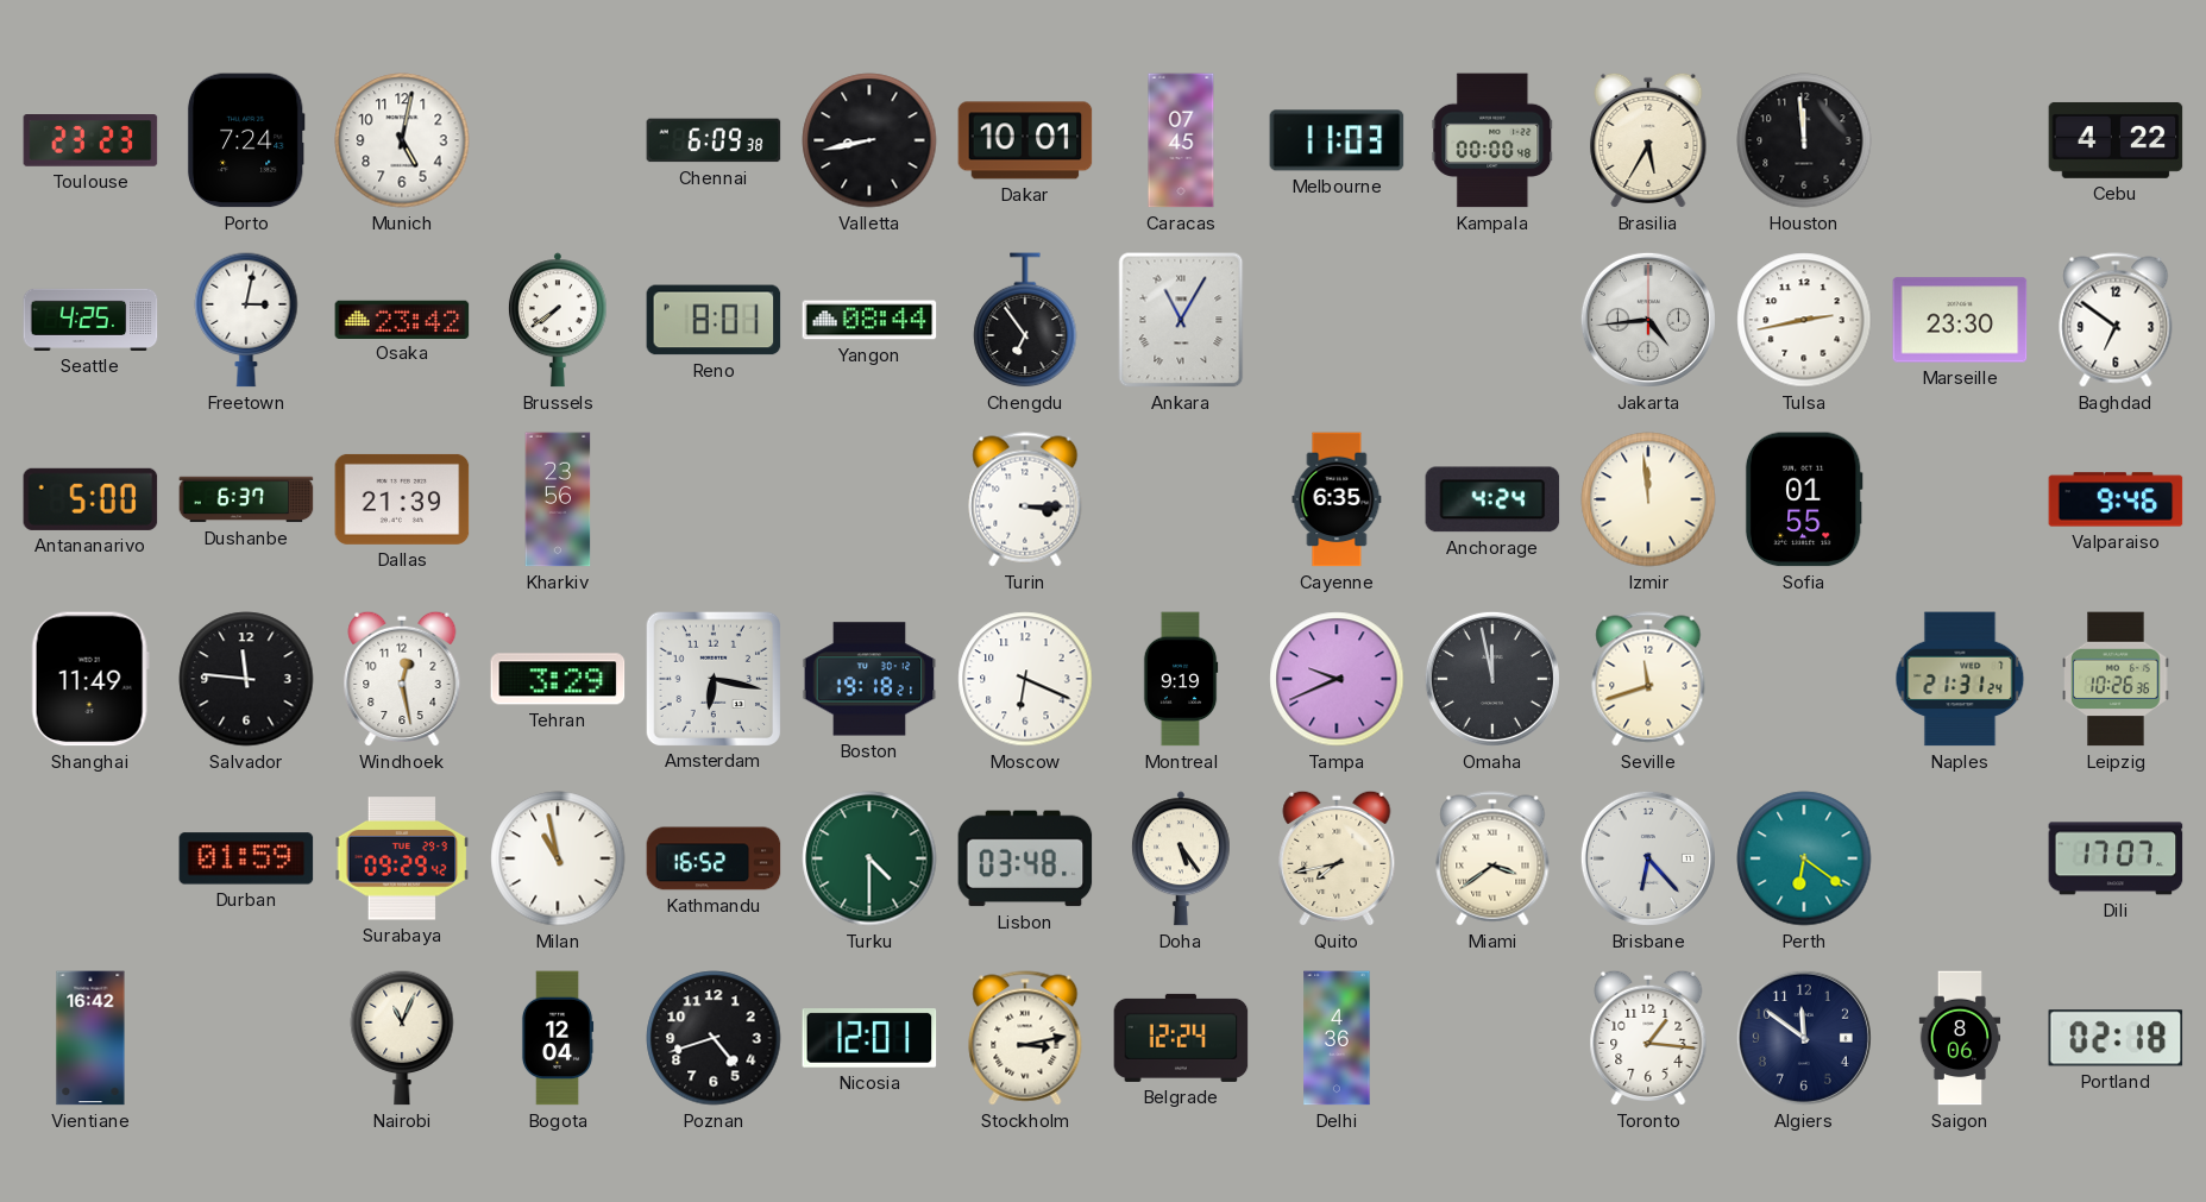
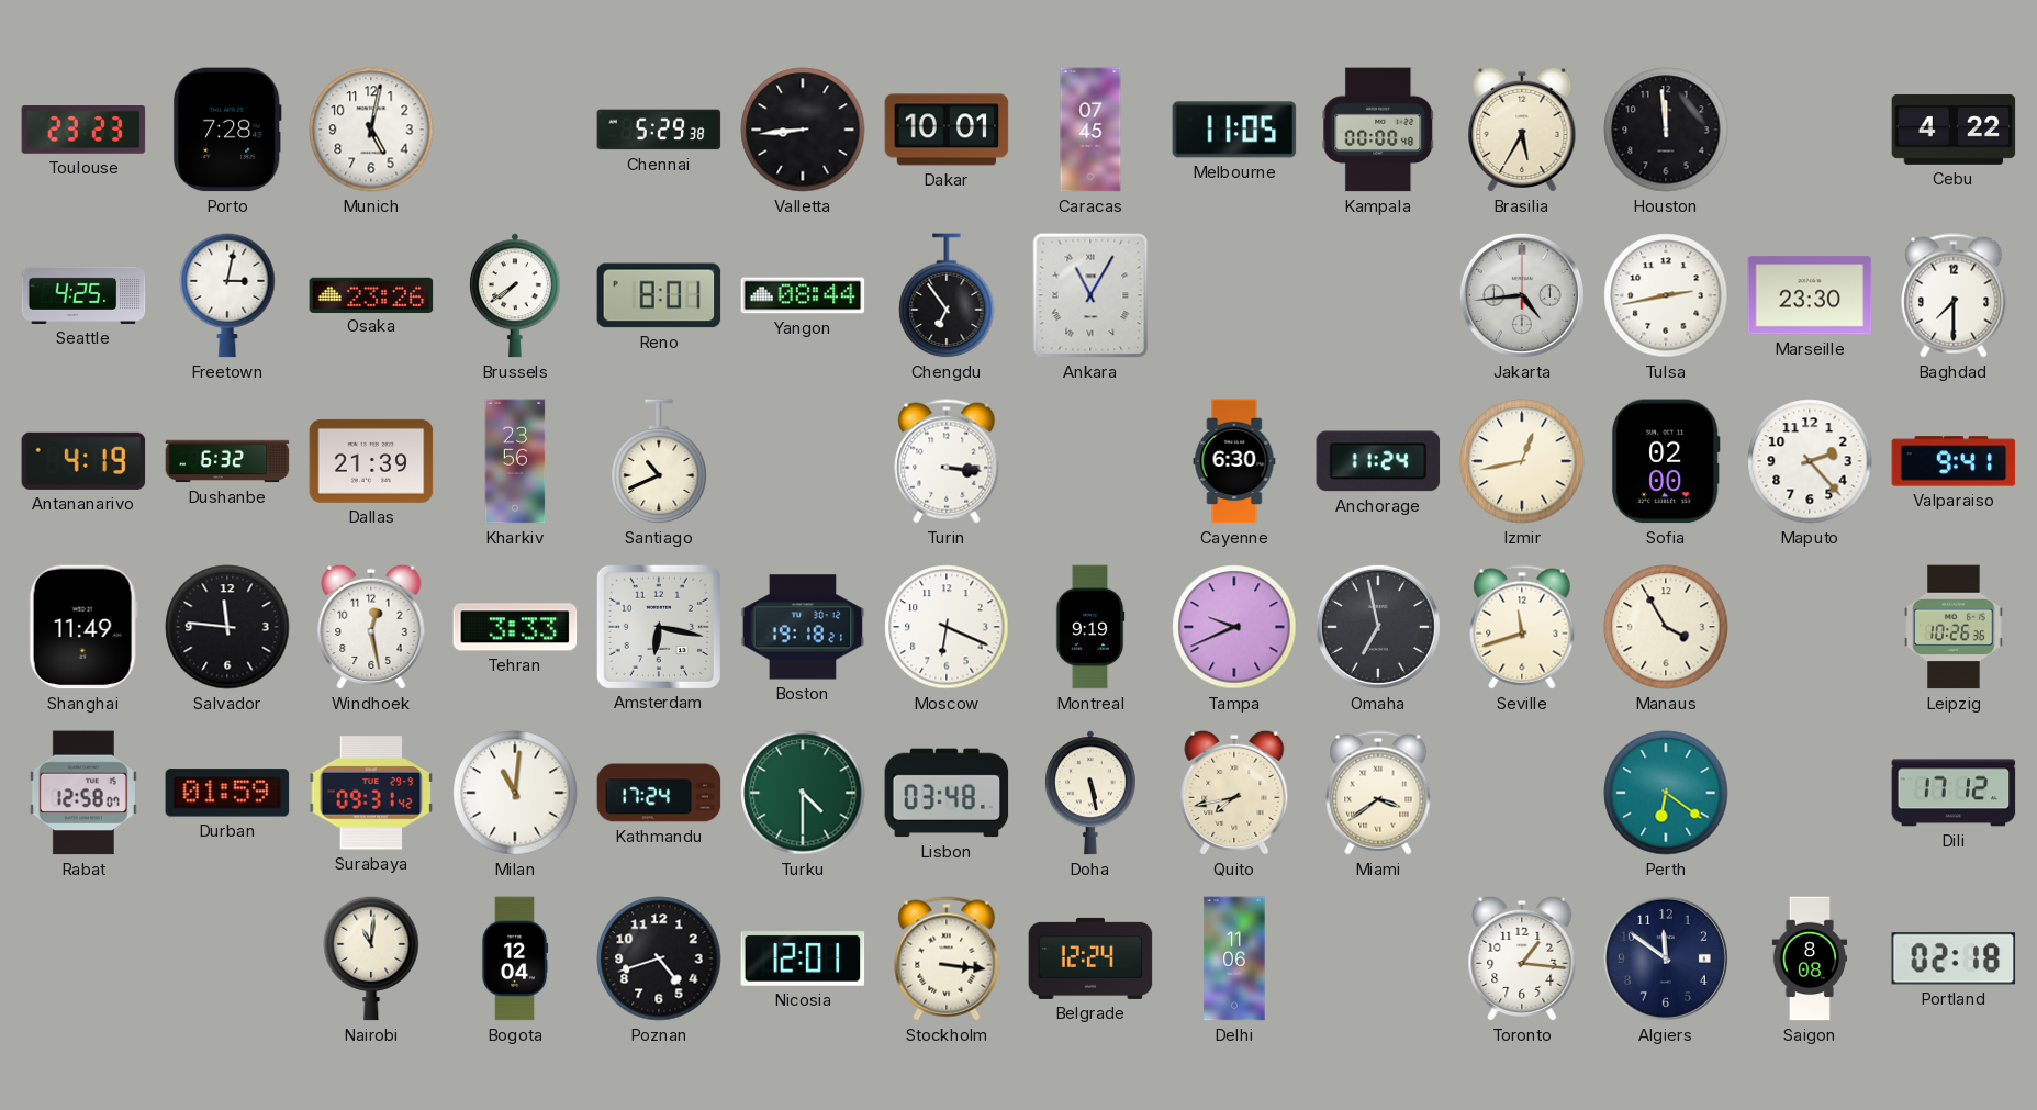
Porto: 7:24 -> 7:28 (227, 130)
Chennai: 6:09 -> 5:29 (659, 130)
Valletta: 8:43 -> 8:44 (803, 130)
Melbourne: 11:03 -> 11:05 (1234, 130)
Osaka: 23:42 -> 23:26 (371, 294)
Baghdad: 6:51 -> 7:30 (1954, 295)
Antananarivo: 5:00 -> 4:19 (83, 461)
Dushanbe: 6:37 -> 6:32 (227, 461)
Santiago: none -> 10:41 (659, 462)
Turin: 3:15 -> 3:16 (947, 461)
Cayenne: 6:35 -> 6:30 (1234, 461)
Anchorage: 4:24 -> 11:24 (1378, 461)
Izmir: 11:59 -> 12:43 (1522, 461)
Sofia: 01:55 -> 02:00 (1666, 461)
Maputo: none -> 2:23 (1810, 461)
Valparaiso: 9:46 -> 9:41 (1954, 461)
Tehran: 3:29 -> 3:33 (515, 627)
Omaha: 11:58 -> 6:58 (1378, 627)
Manaus: none -> 3:55 (1666, 627)
Naples: 21:31 -> none (1960, 679)
Rabat: none -> 12:58 (83, 793)
Surabaya: 09:29 -> 09:31 (371, 793)
Milan: 10:58 -> 11:01 (515, 793)
Kathmandu: 16:52 -> 17:24 (659, 793)
Doha: 5:24 -> 5:28 (1090, 793)
Brisbane: 6:23 -> none (1648, 858)
Dili: 17:07 -> 17:12 (1954, 793)
Vientiane: 16:42 -> none (90, 1038)
Nairobi: 11:04 -> 11:01 (371, 958)
Stockholm: 3:13 -> 3:16 (947, 958)
Delhi: 4:36 -> 11:06 (1234, 958)
Saigon: 8:06 -> 8:08 (1810, 958)
